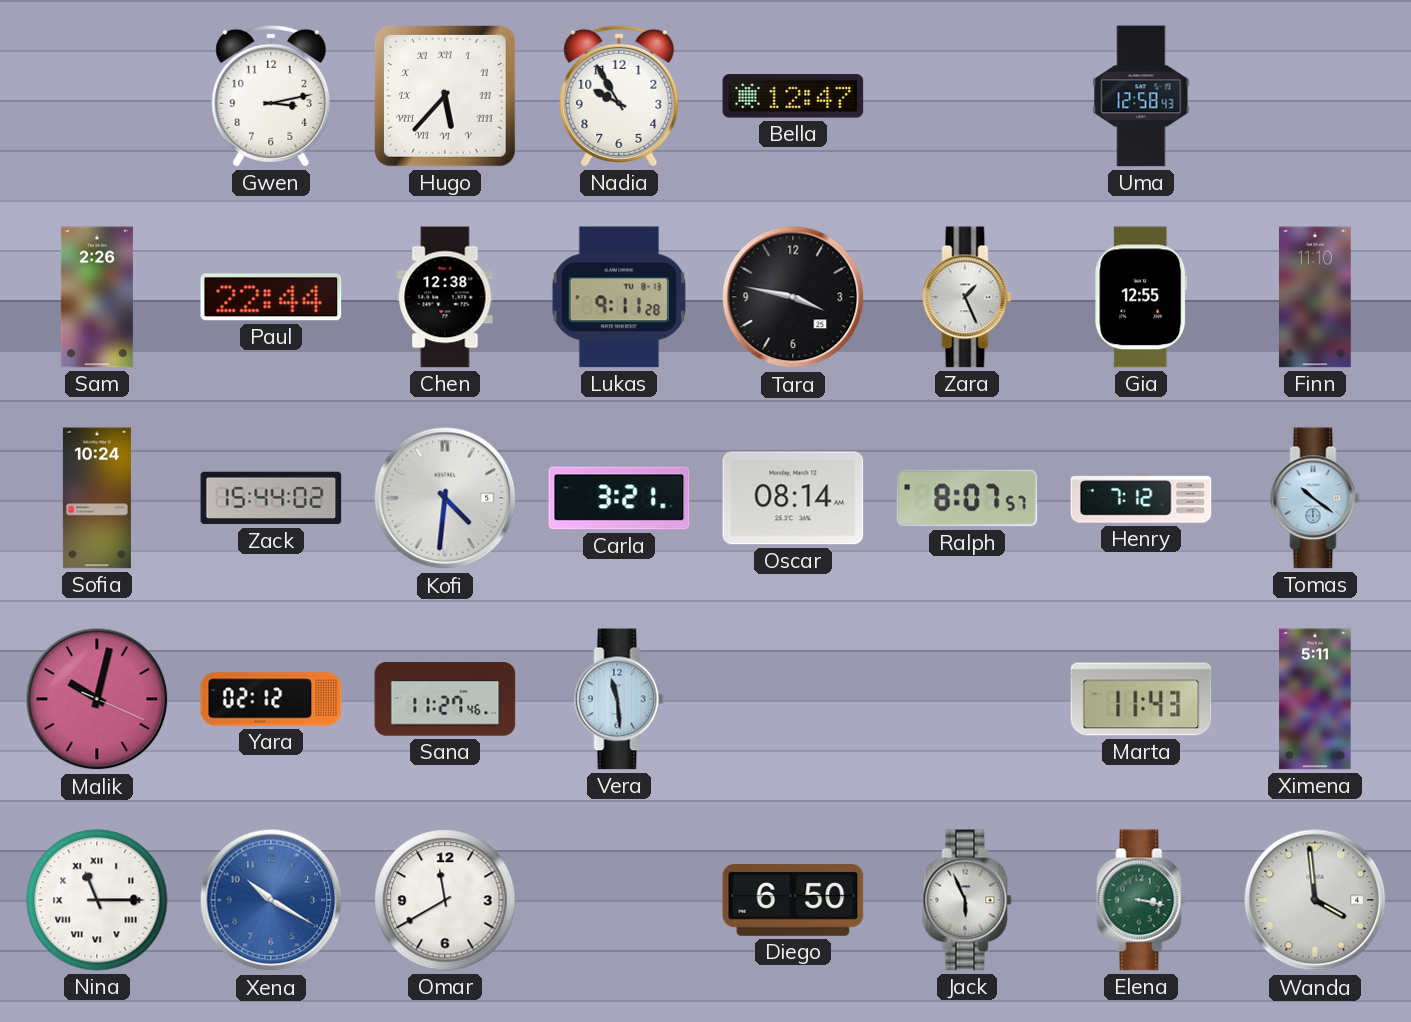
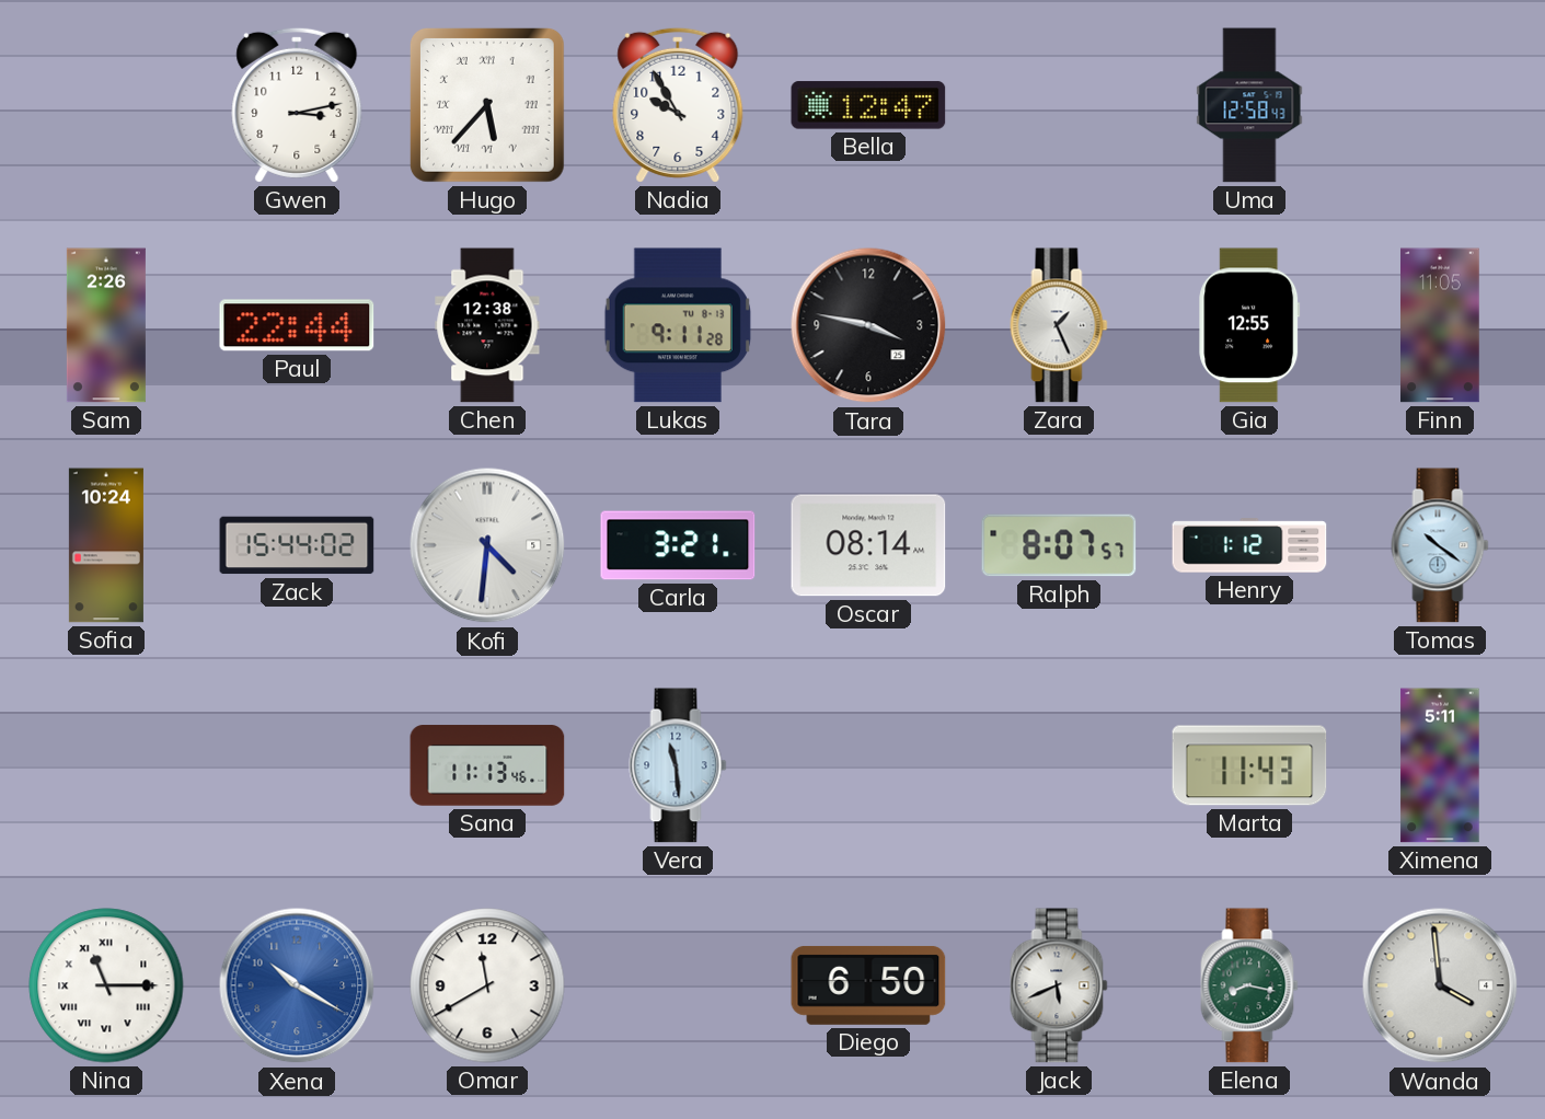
Finn: 11:10 -> 11:05 (1441, 325)
Henry: 7:12 -> 1:12 (1249, 545)
Malik: 10:02 -> none (97, 699)
Yara: 02:12 -> none (271, 699)
Sana: 11:27 -> 11:13 (487, 765)
Jack: 5:56 -> 5:41 (1059, 985)
Elena: 3:17 -> 8:17 (1249, 985)
